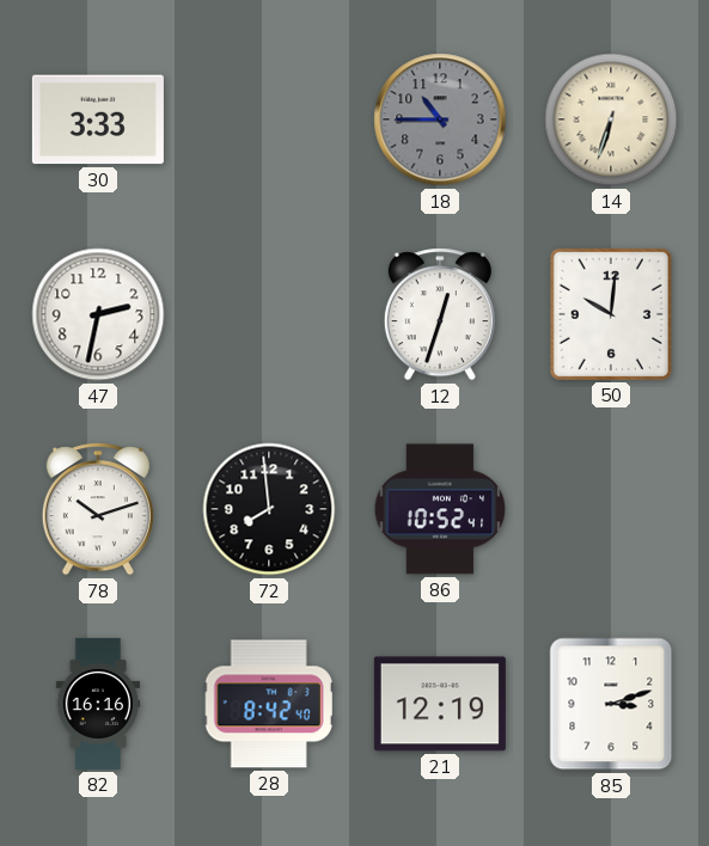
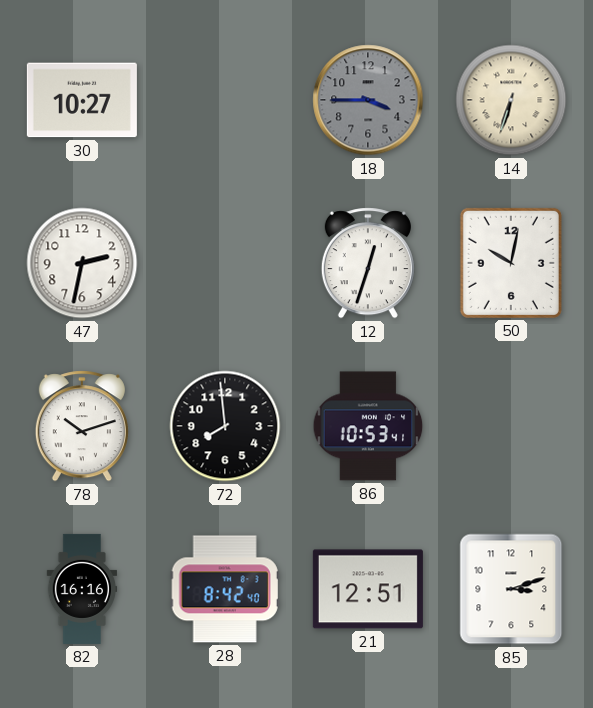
30: 3:33 -> 10:27 (82, 100)
18: 10:45 -> 3:45 (368, 100)
50: 10:01 -> 10:02 (511, 263)
86: 10:52 -> 10:53 (368, 426)
21: 12:19 -> 12:51 (368, 589)
